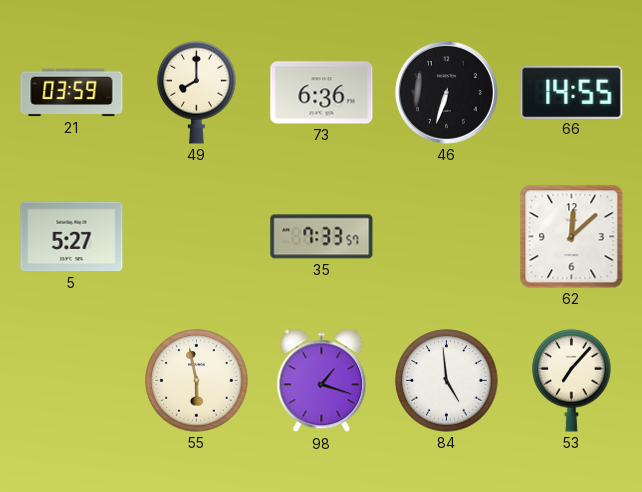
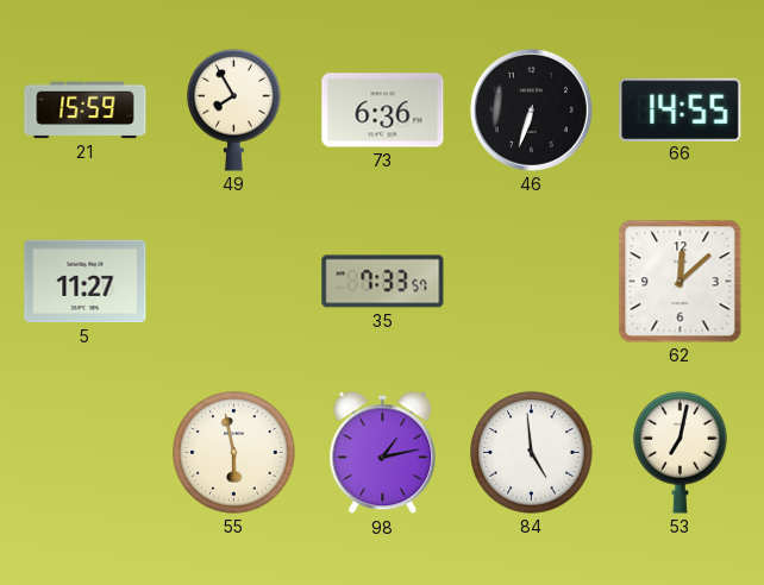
21: 03:59 -> 15:59 (86, 111)
49: 8:00 -> 7:55 (234, 109)
5: 5:27 -> 11:27 (86, 282)
98: 1:18 -> 1:13 (383, 453)
53: 7:07 -> 7:02 (681, 452)
